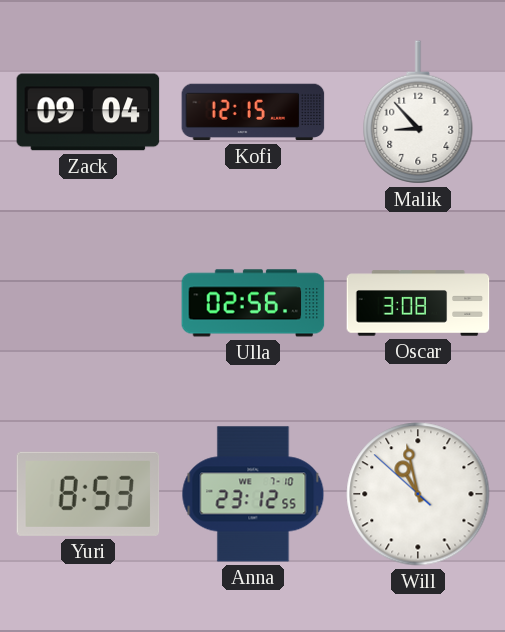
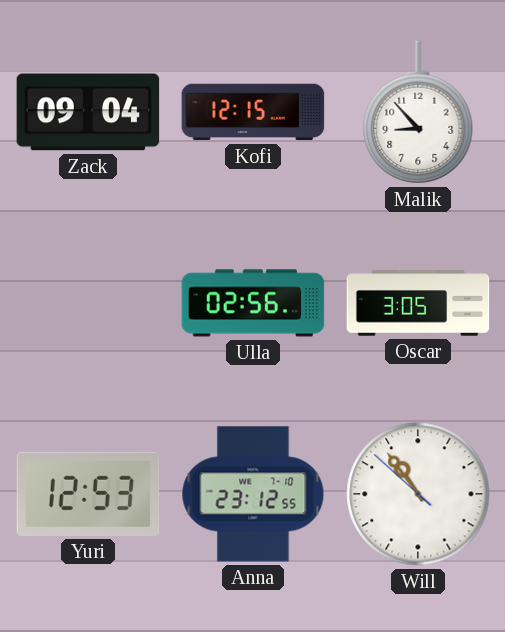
Oscar: 3:08 -> 3:05 (418, 303)
Yuri: 8:53 -> 12:53 (88, 494)
Will: 10:57 -> 10:53 (418, 494)
